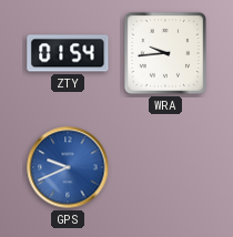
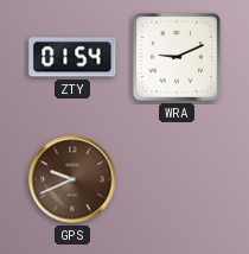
WRA: 9:44 -> 9:11 (177, 57)
GPS dial: blue -> brown (72, 179)
